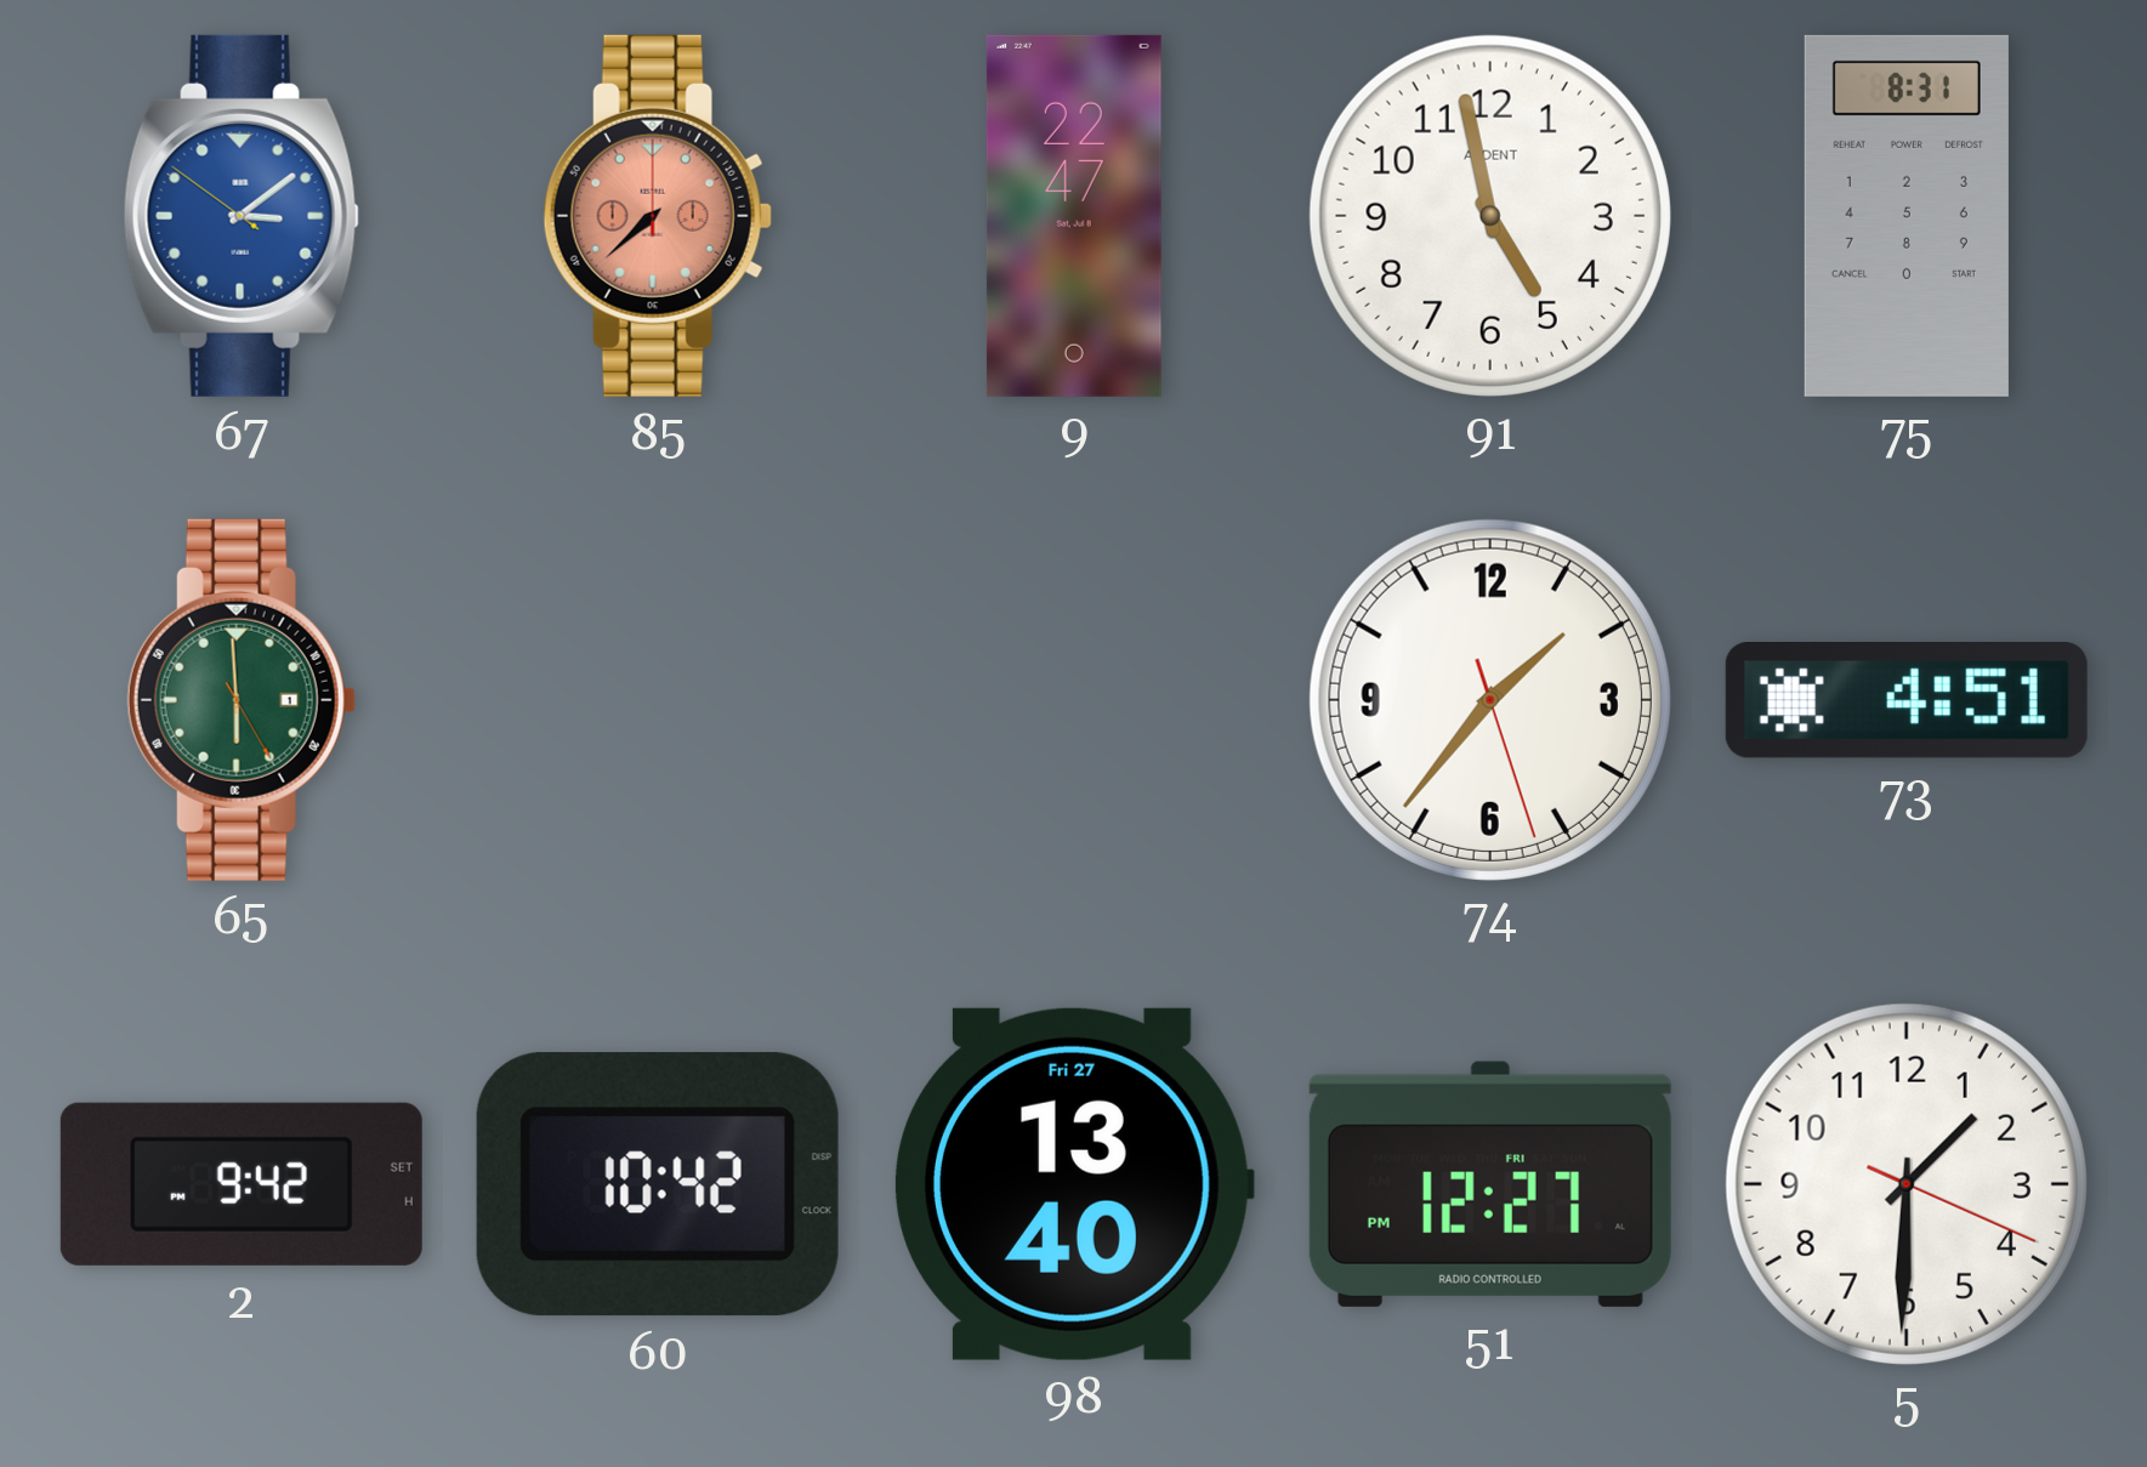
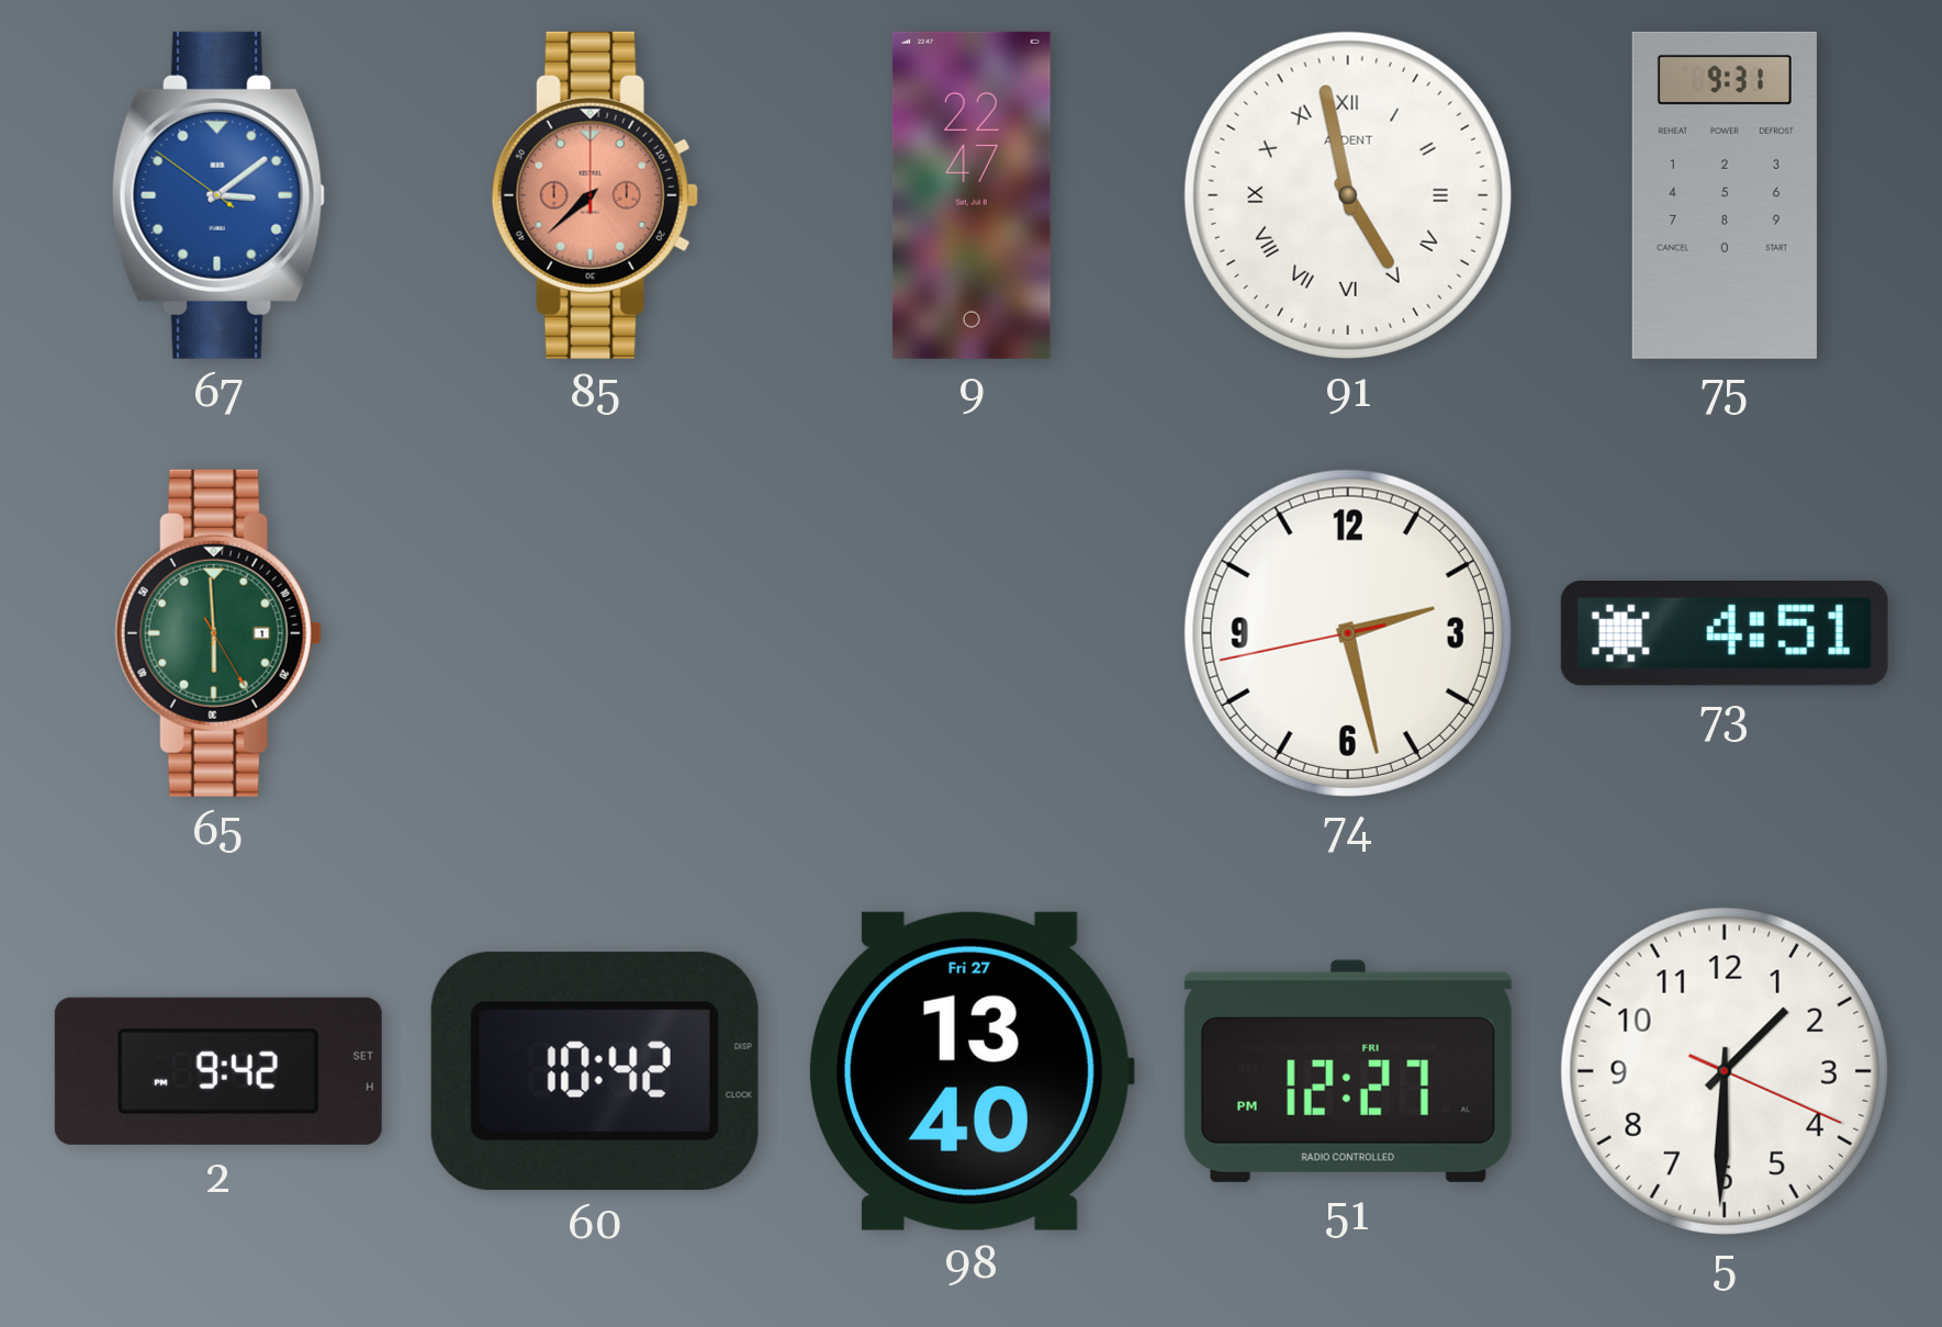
91 numerals: Arabic -> Roman (1348, 195)
75: 8:31 -> 9:31 (1725, 195)
74: 1:36 -> 2:27 (1348, 633)
